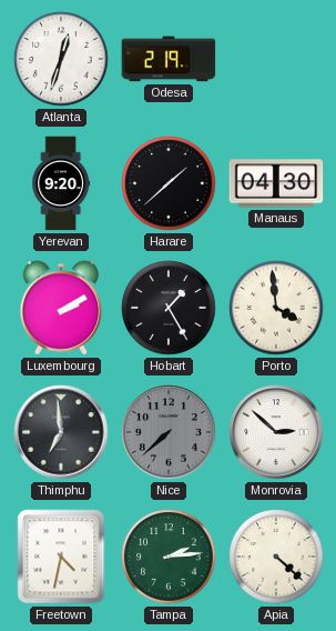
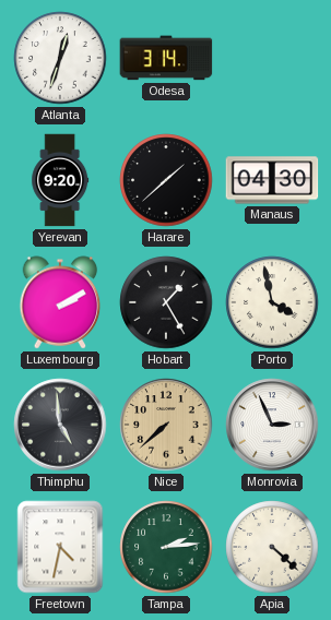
Odesa: 2:19 -> 3:14 (166, 58)
Porto: 3:59 -> 3:58 (272, 302)
Thimphu: 6:59 -> 4:59 (60, 425)
Nice dial: grey -> champagne (166, 425)
Monrovia: 2:52 -> 2:56 (272, 425)
